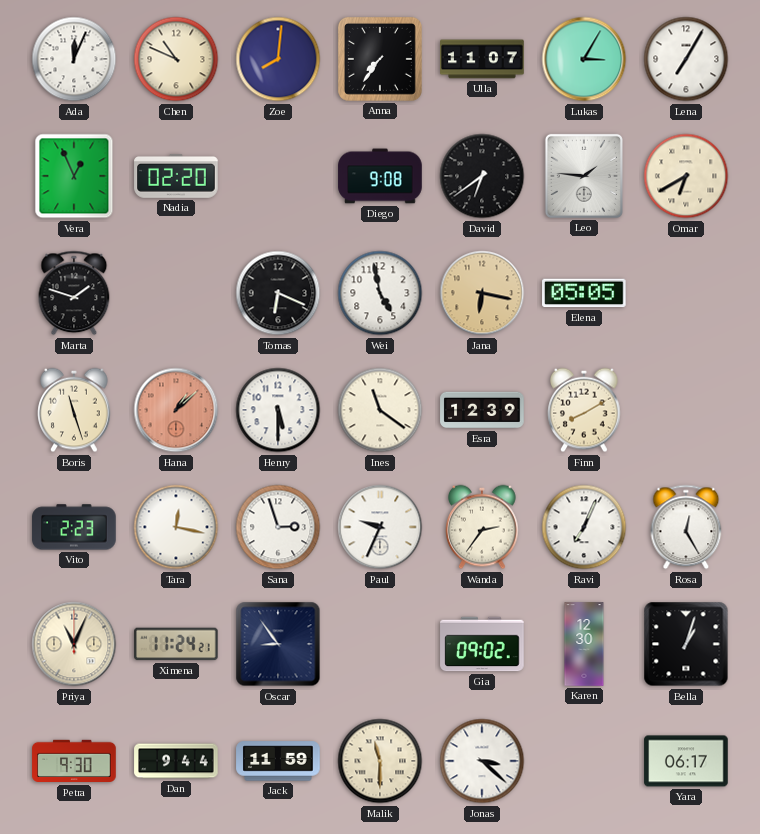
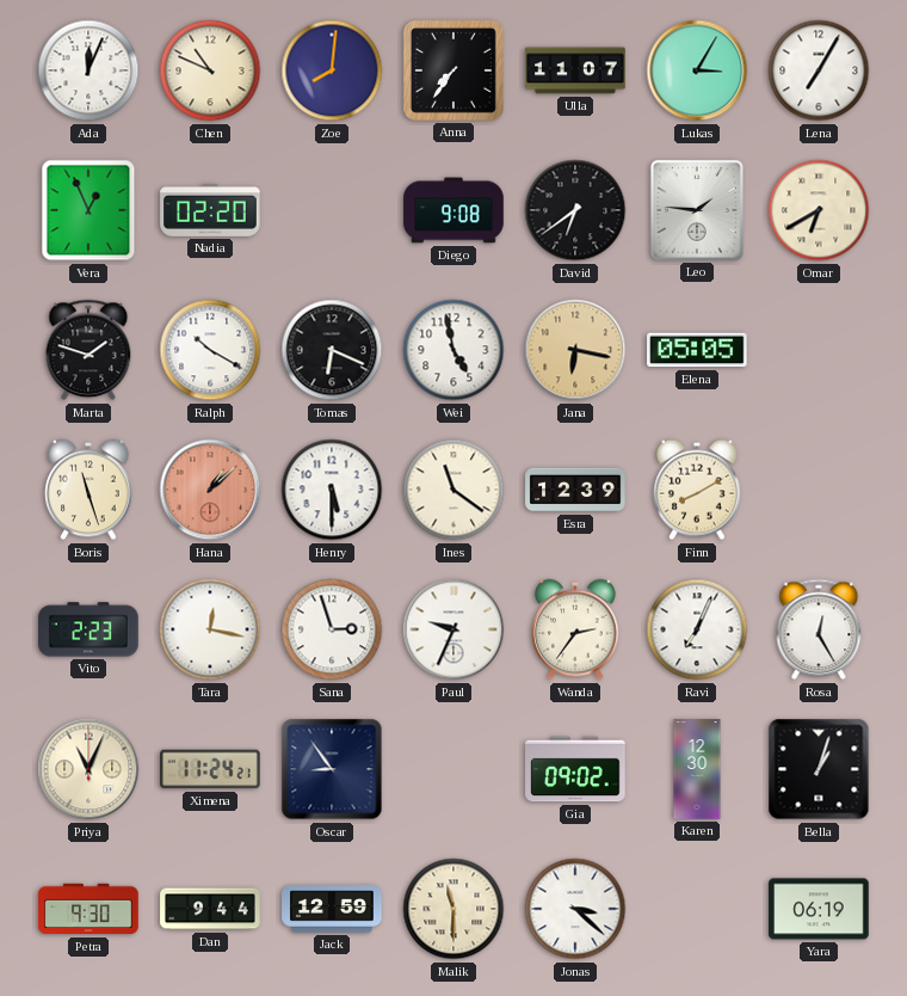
Ralph: none -> 10:20 (210, 350)
Jack: 11:59 -> 12:59 (332, 909)
Yara: 06:17 -> 06:19 (819, 909)
